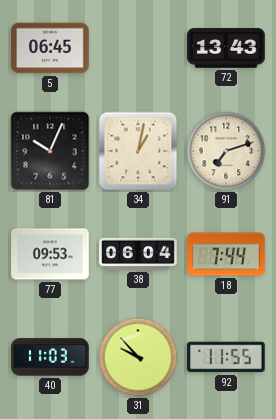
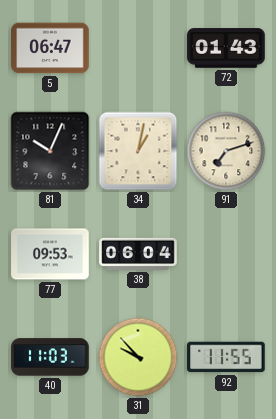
5: 06:45 -> 06:47 (50, 48)
72: 13:43 -> 01:43 (226, 48)
18: 7:44 -> none (226, 254)
